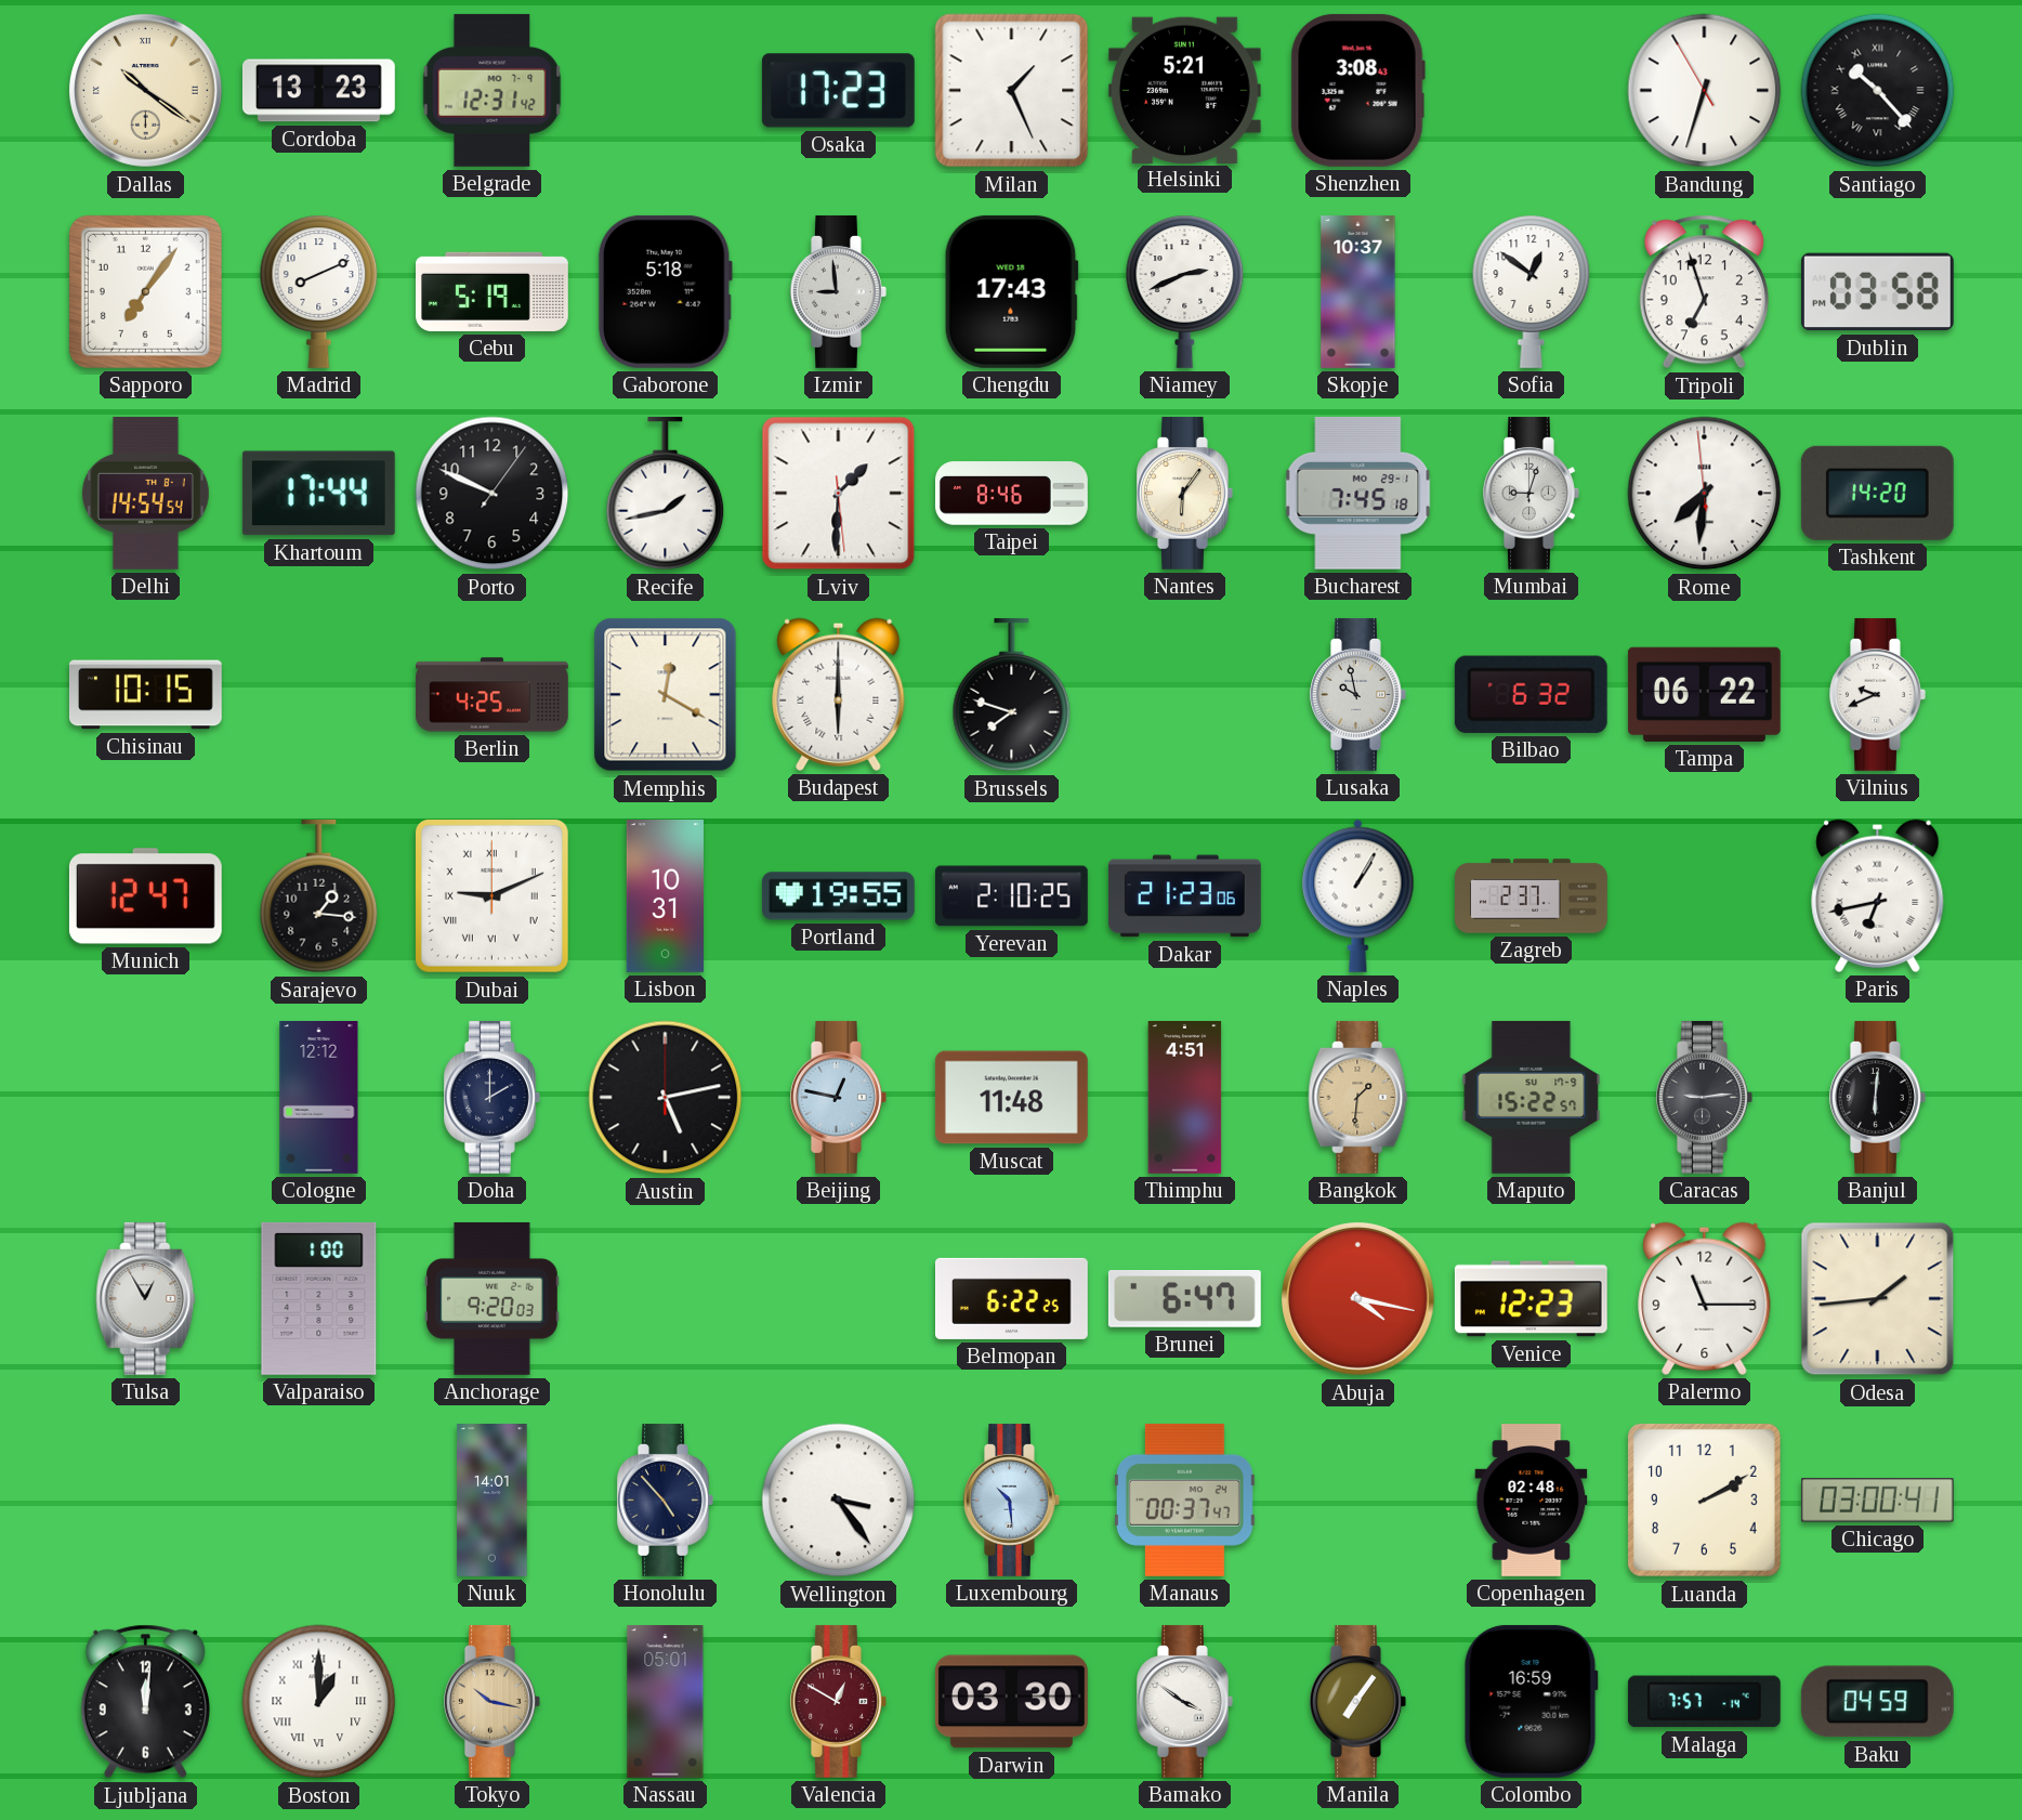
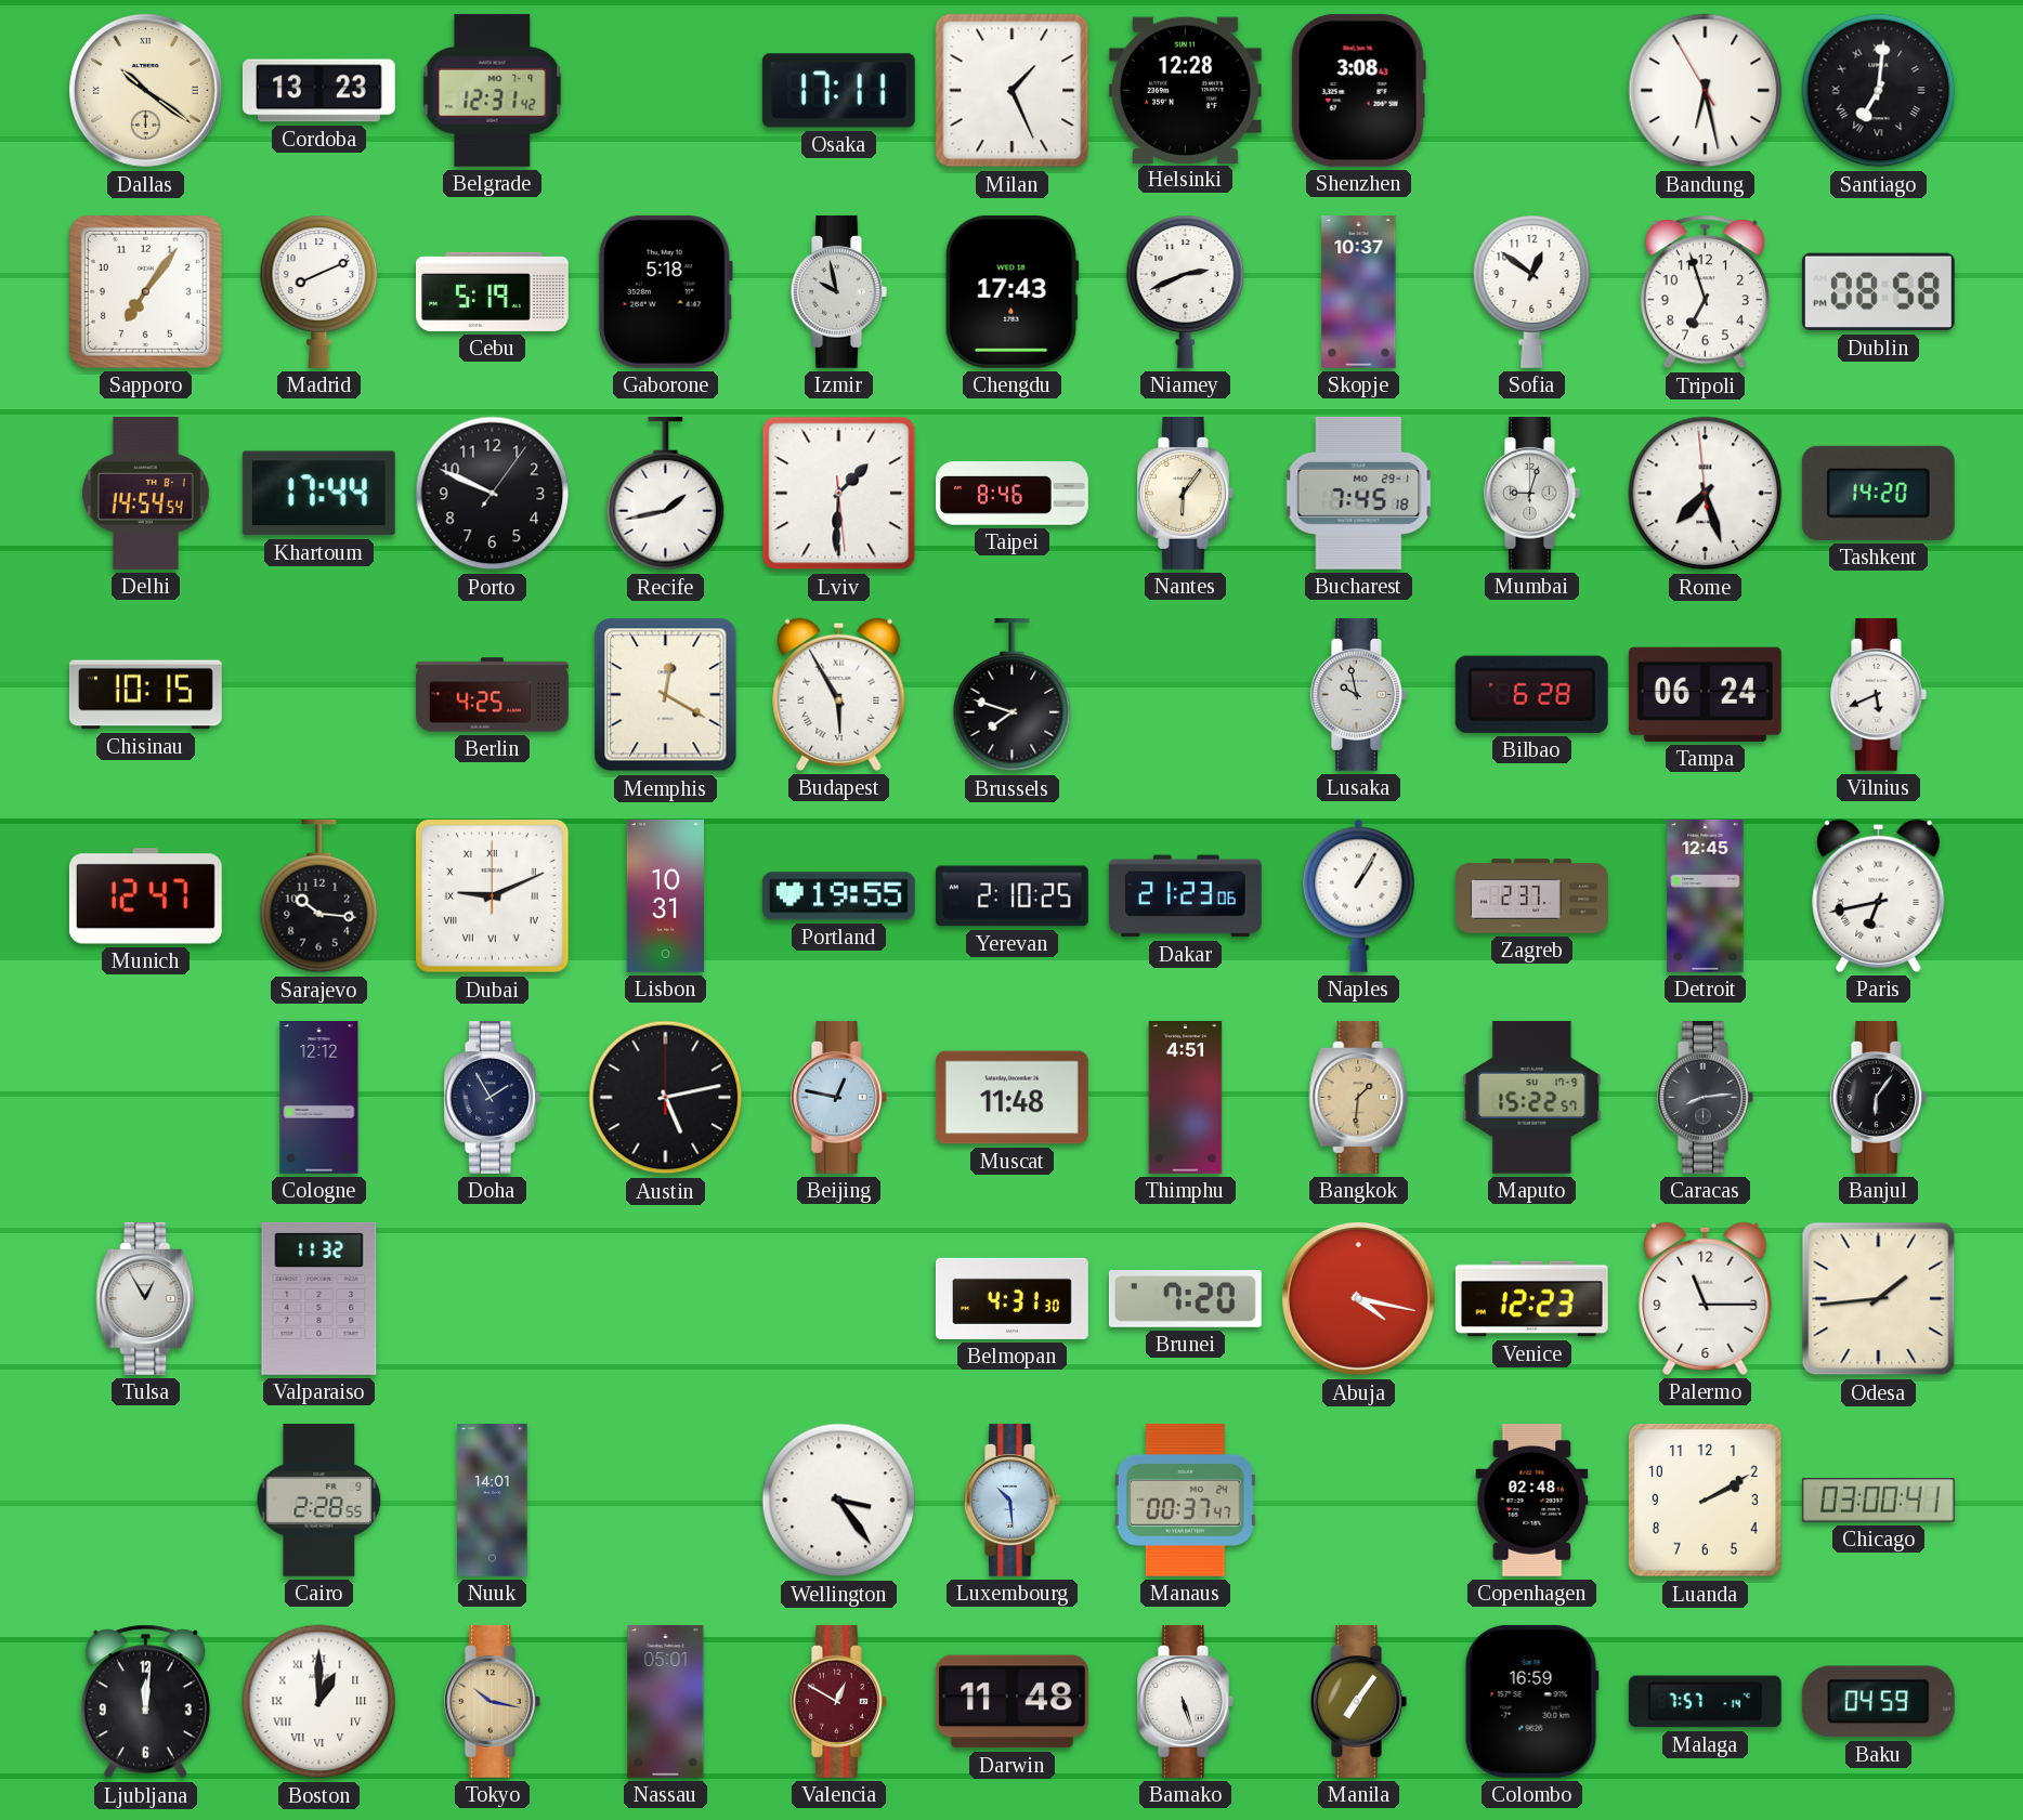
Osaka: 17:23 -> 17:11 (838, 91)
Helsinki: 5:21 -> 12:28 (1185, 90)
Bandung: 6:32 -> 6:27 (1706, 91)
Santiago: 10:23 -> 7:01 (1879, 91)
Izmir: 8:59 -> 9:58 (839, 291)
Dublin: 03:58 -> 08:58 (1878, 292)
Rome: 7:30 -> 7:26 (1706, 494)
Budapest: 6:00 -> 5:55 (839, 694)
Bilbao: 6:32 -> 6:28 (1531, 694)
Tampa: 06:22 -> 06:24 (1705, 694)
Vilnius: 9:41 -> 5:41 (1879, 694)
Sarajevo: 1:16 -> 10:16 (319, 896)
Detroit: none -> 12:45 (1706, 896)
Doha: 2:00 -> 1:55 (493, 1097)
Caracas: 9:14 -> 8:14 (1706, 1097)
Banjul: 6:01 -> 6:06 (1879, 1097)
Valparaiso: 1:00 -> 11:32 (319, 1298)
Anchorage: 9:20 -> none (491, 1298)
Belmopan: 6:22 -> 4:31 (1013, 1298)
Brunei: 6:47 -> 7:20 (1185, 1299)
Cairo: none -> 2:28 (319, 1500)
Honolulu: 4:53 -> none (666, 1500)
Darwin: 03:30 -> 11:48 (1012, 1702)
Bamako: 3:51 -> 5:27 (1186, 1701)
